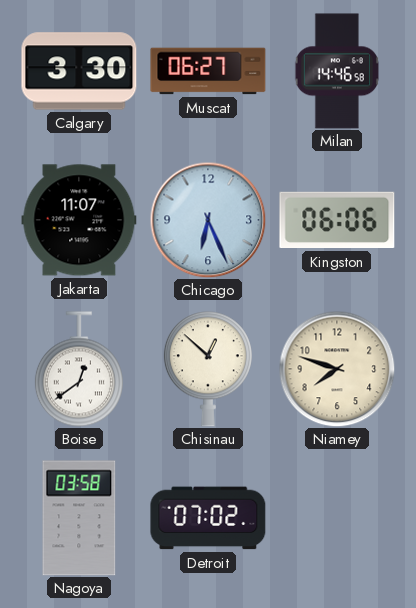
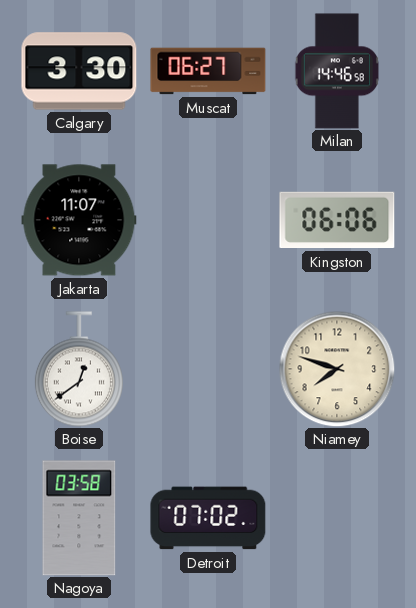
Chicago: 6:26 -> none (208, 220)
Chisinau: 12:52 -> none (208, 369)
